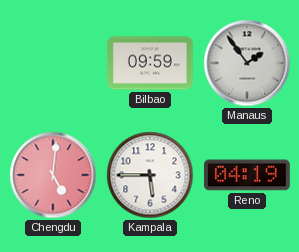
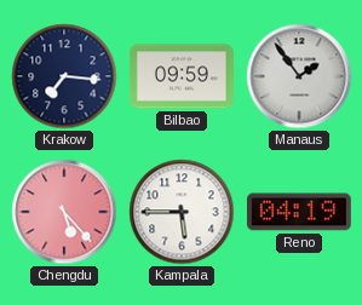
Krakow: none -> 7:16 (64, 76)
Chengdu: 5:01 -> 5:23 (64, 212)
